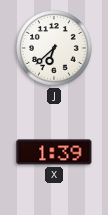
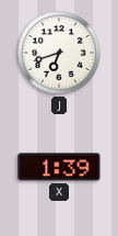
J: 6:38 -> 6:42 (59, 53)
